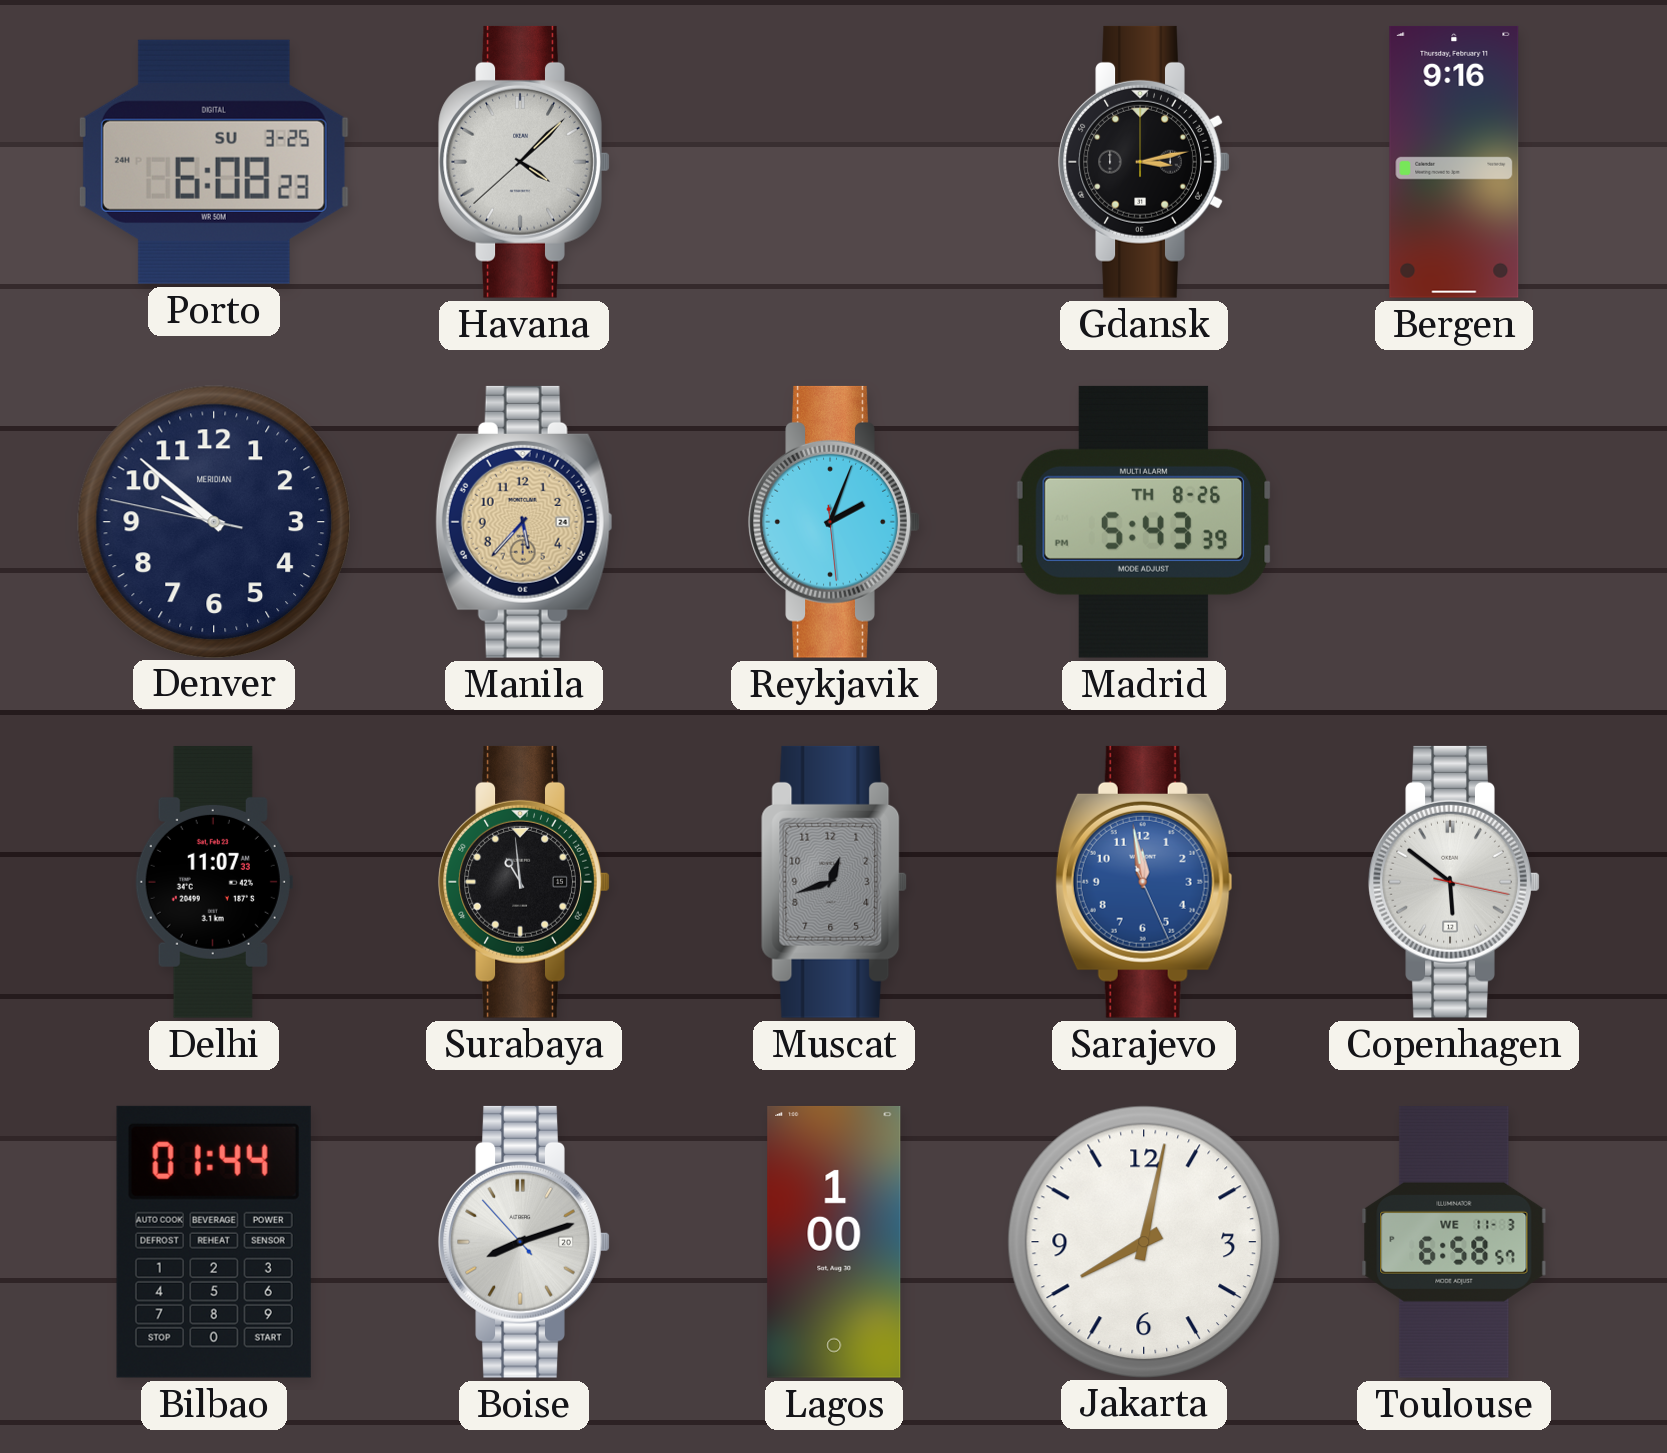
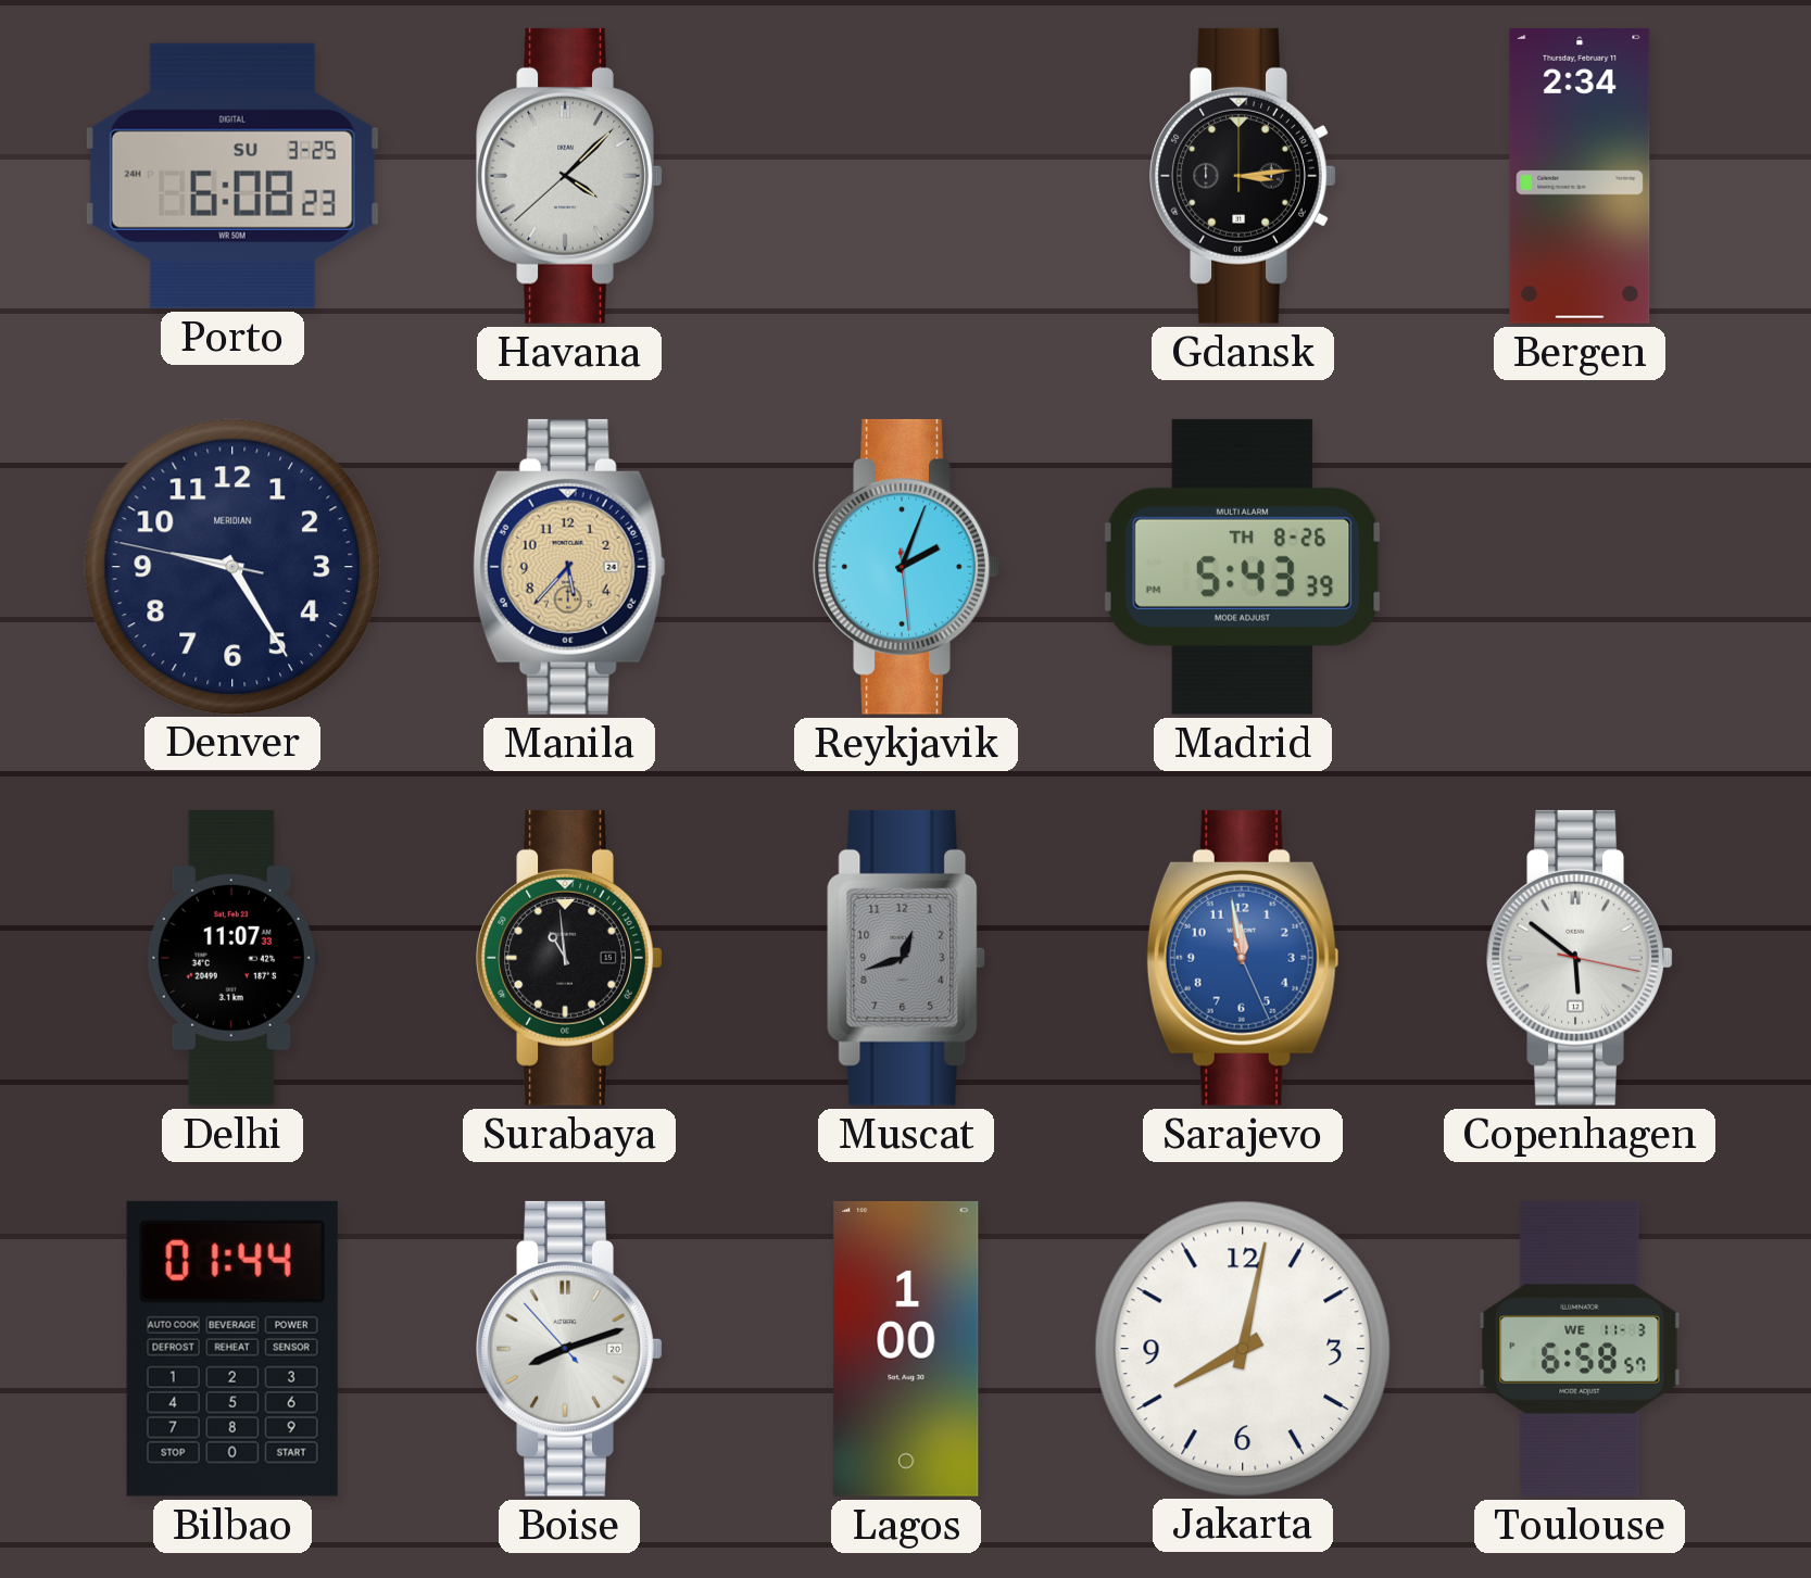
Gdansk: 3:13 -> 3:14 (1243, 176)
Bergen: 9:16 -> 2:34 (1580, 176)
Denver: 9:51 -> 9:24 (231, 566)
